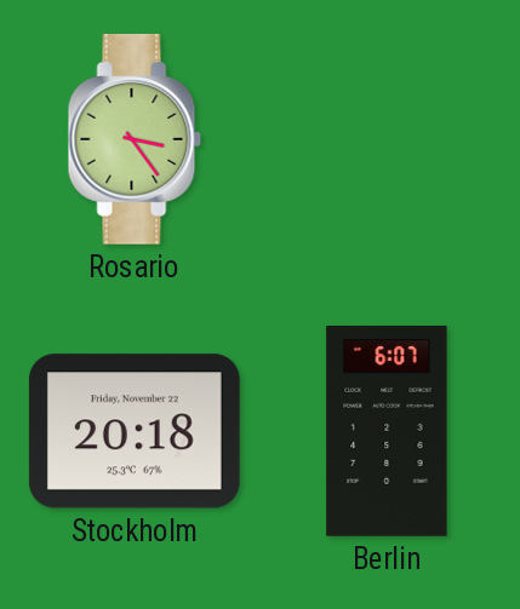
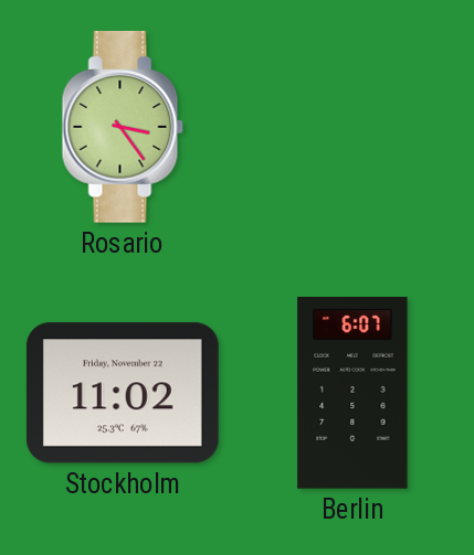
Stockholm: 20:18 -> 11:02 (123, 393)
